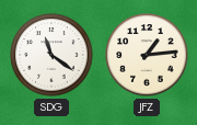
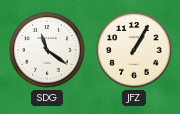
JFZ: 1:14 -> 1:05 (134, 50)
